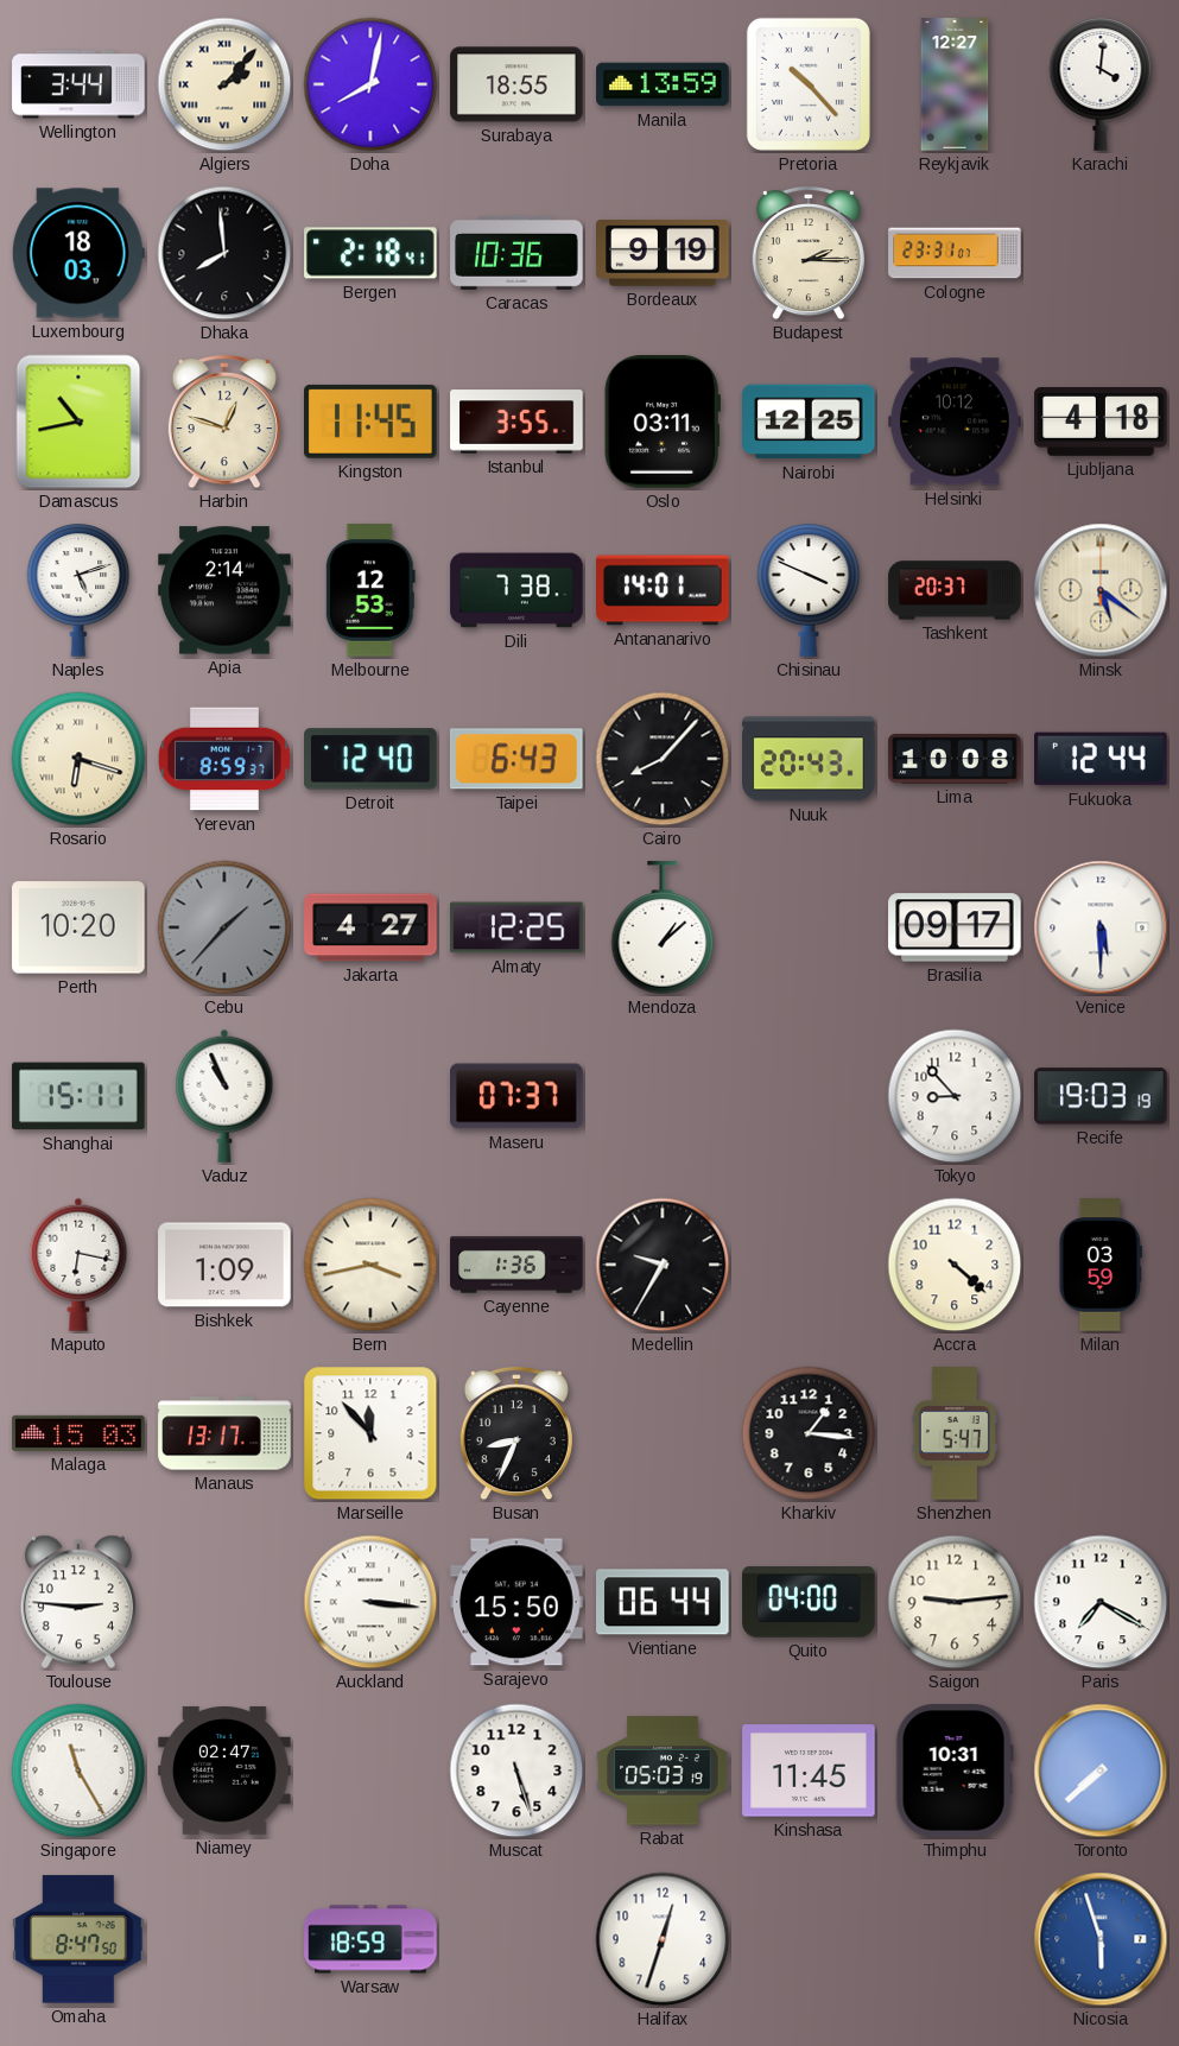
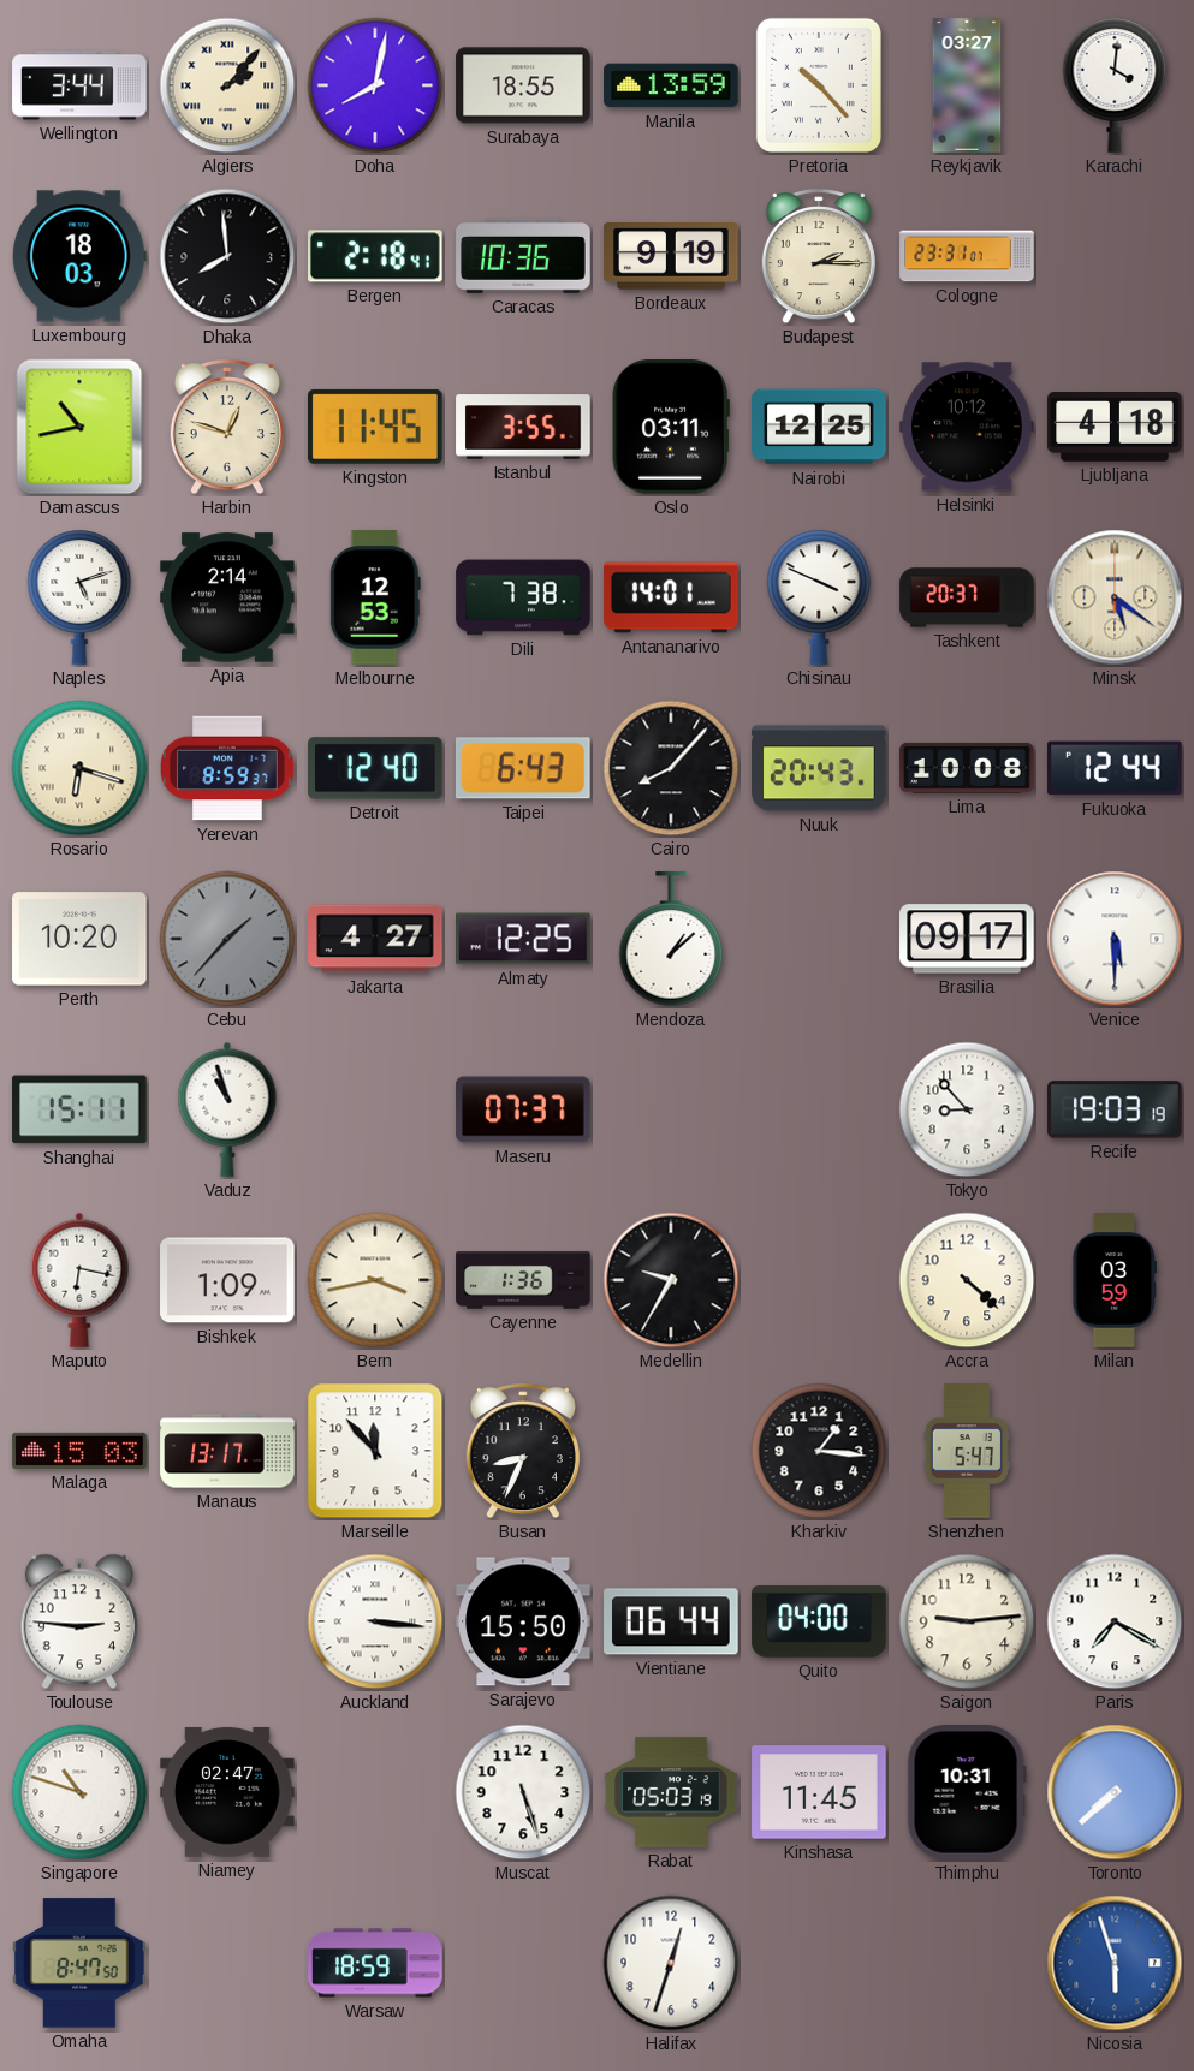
Reykjavik: 12:27 -> 03:27 (967, 85)
Vaduz: 10:56 -> 10:57 (227, 1109)
Singapore: 11:25 -> 10:48 (79, 1792)
